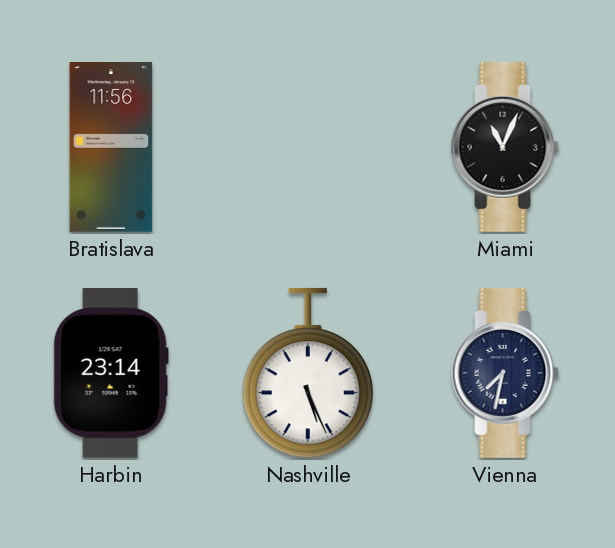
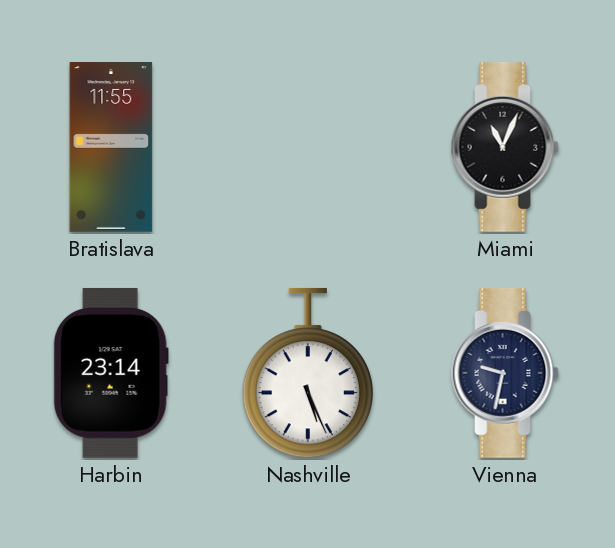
Bratislava: 11:56 -> 11:55 (111, 148)
Vienna: 7:32 -> 9:32 (505, 373)
